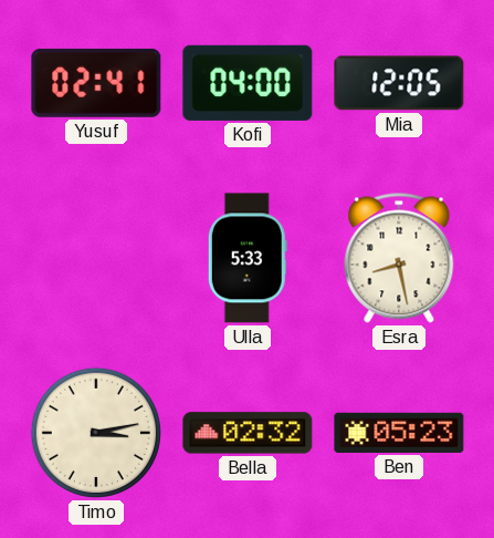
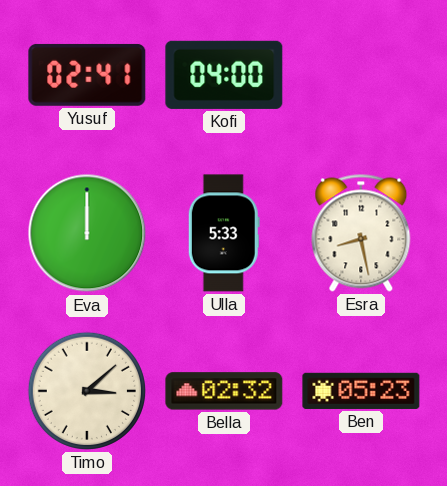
Mia: 12:05 -> none (399, 83)
Eva: none -> 12:00 (87, 233)
Timo: 3:13 -> 3:08 (87, 391)
